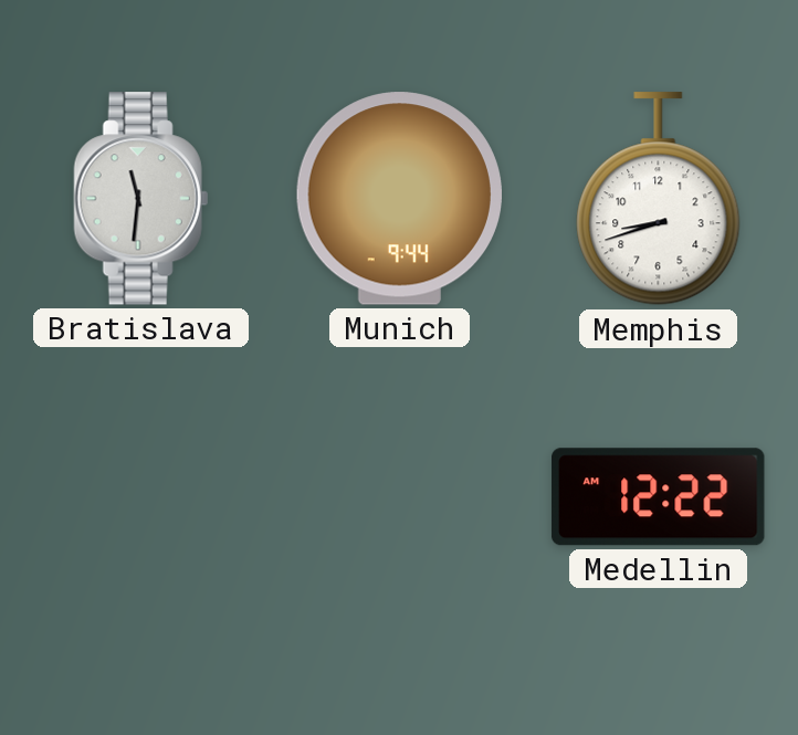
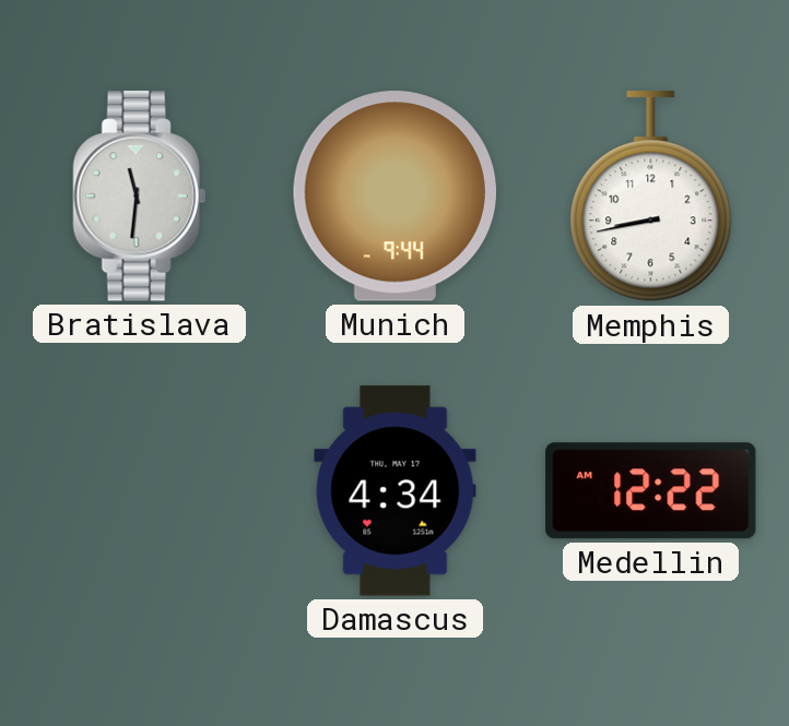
Memphis: 8:42 -> 8:43 (651, 197)
Damascus: none -> 4:34 (396, 491)
